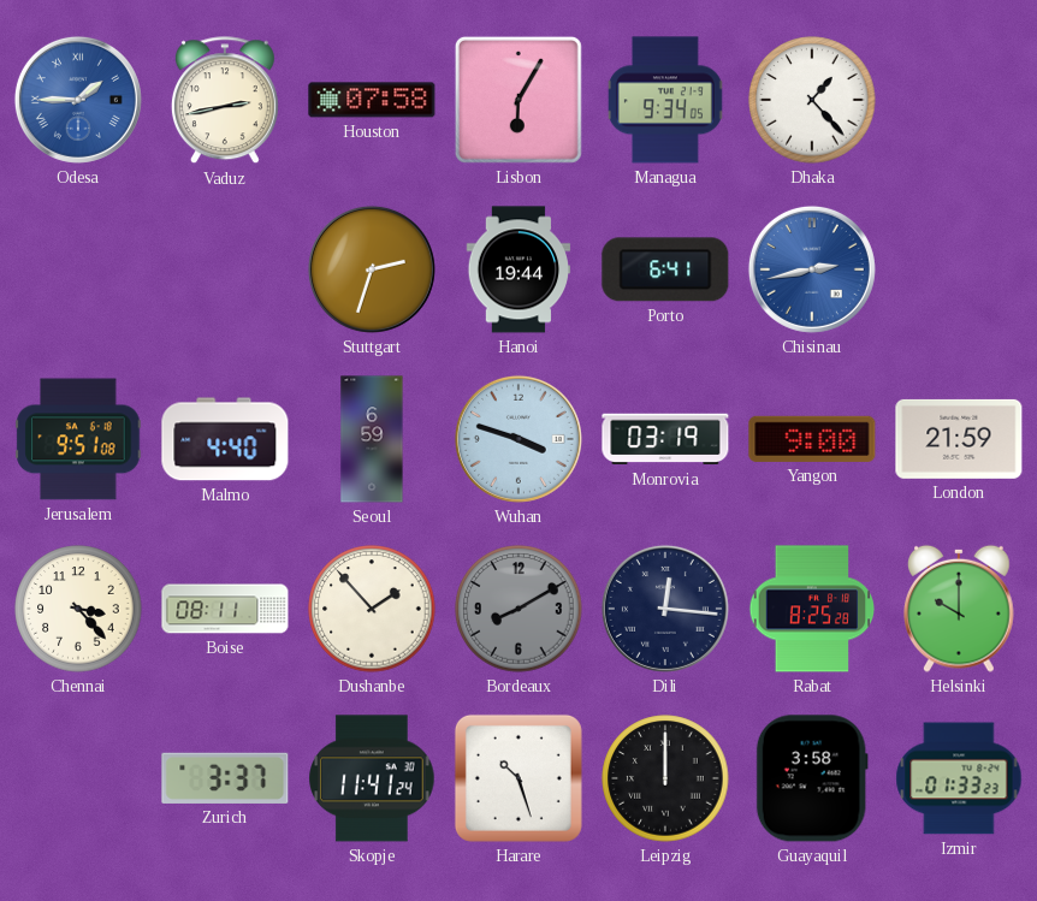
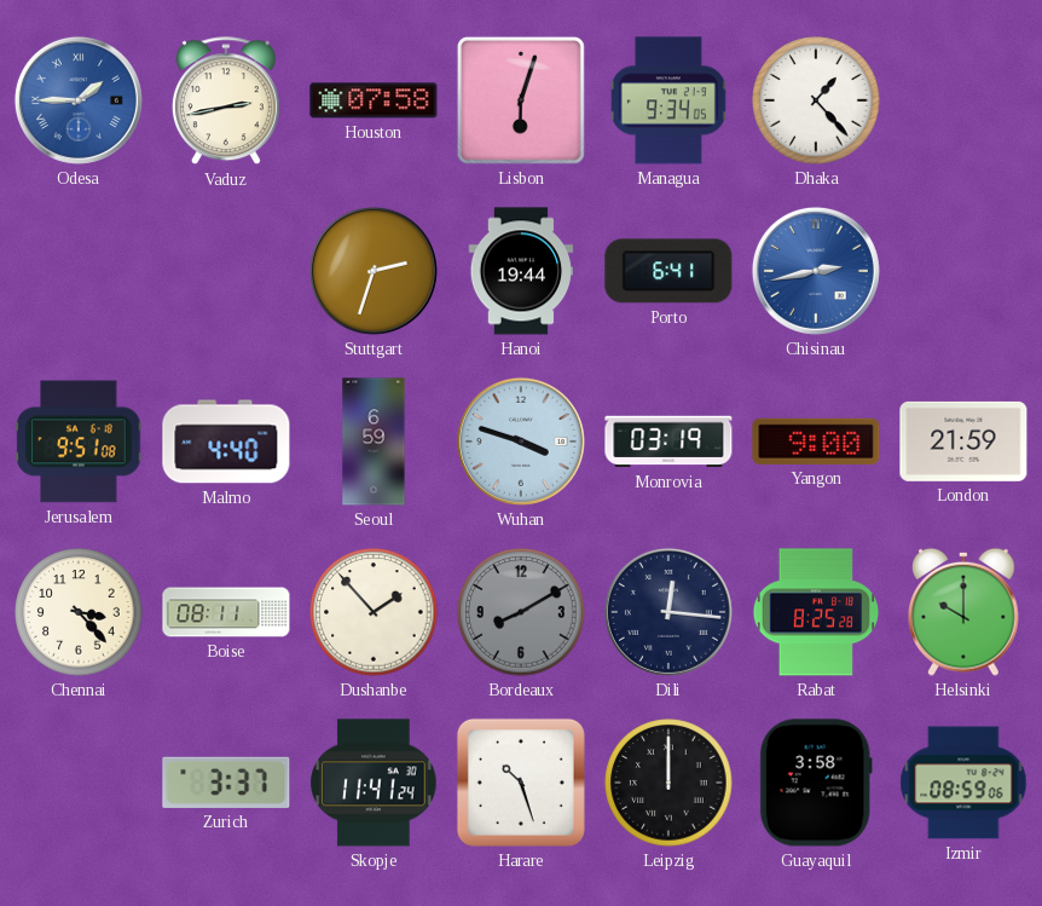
Lisbon: 6:05 -> 6:03 (521, 100)
Izmir: 01:33 -> 08:59 (963, 783)
